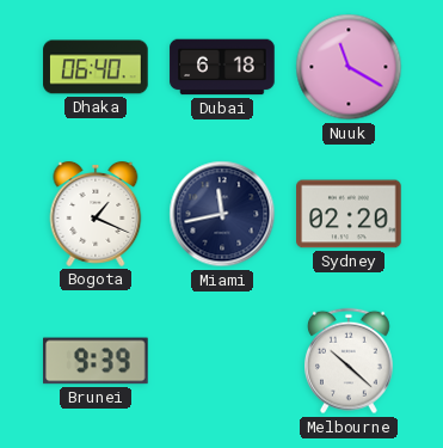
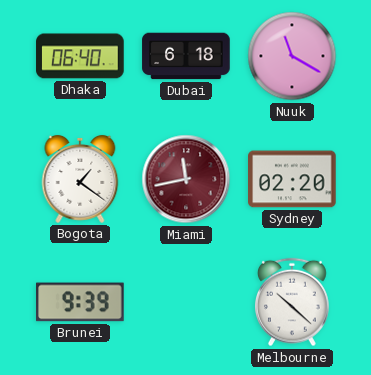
Bogota: 1:19 -> 1:21 (80, 179)
Miami dial: navy -> burgundy (186, 179)
